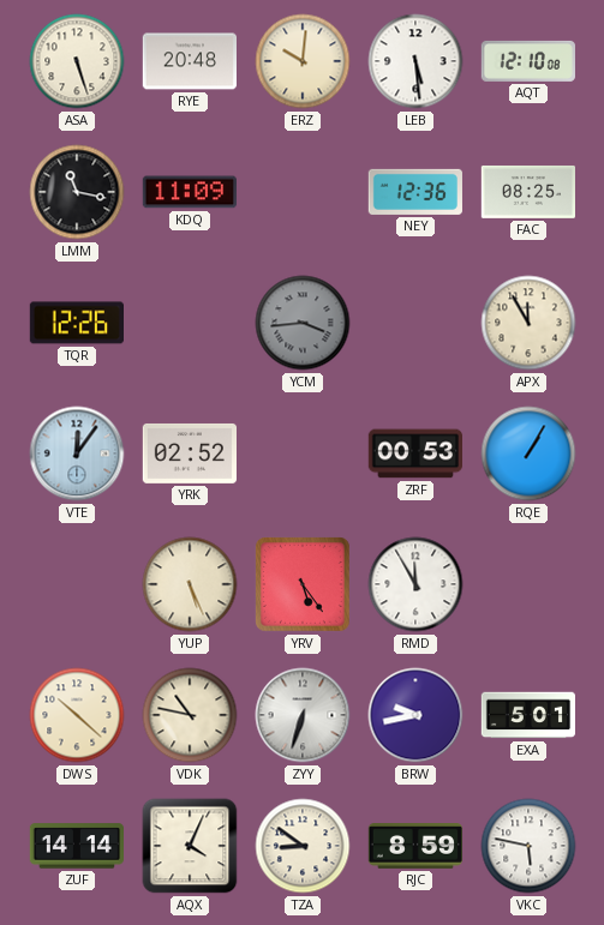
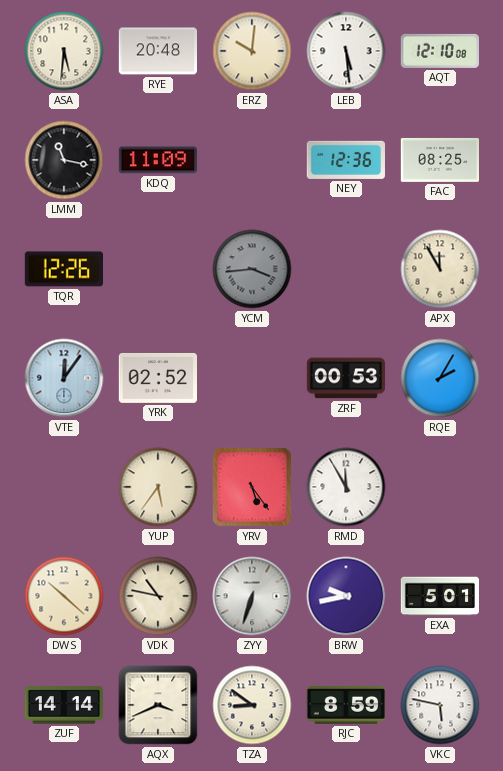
ASA: 5:27 -> 5:31 (64, 51)
RQE: 1:05 -> 2:05 (440, 378)
YUP: 5:26 -> 5:36 (158, 487)
AQX: 4:04 -> 3:41 (158, 705)
